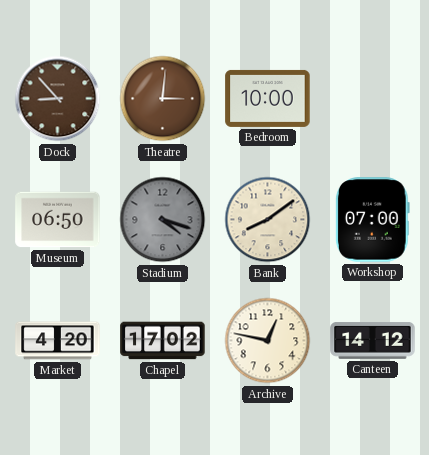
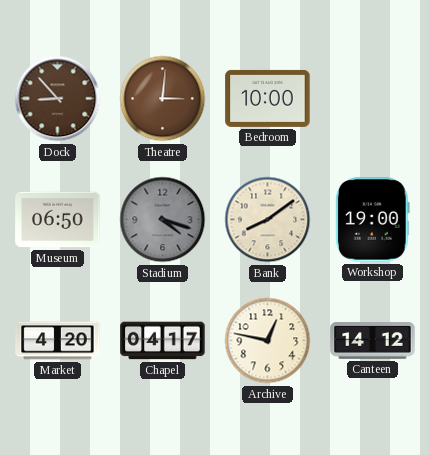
Workshop: 07:00 -> 19:00 (372, 220)
Chapel: 17:02 -> 04:17 (163, 341)
